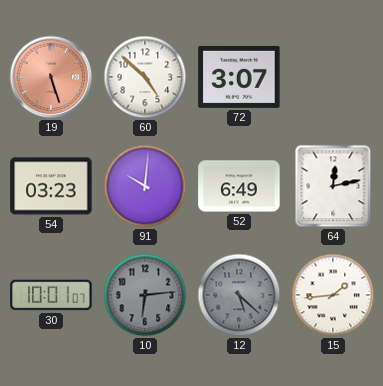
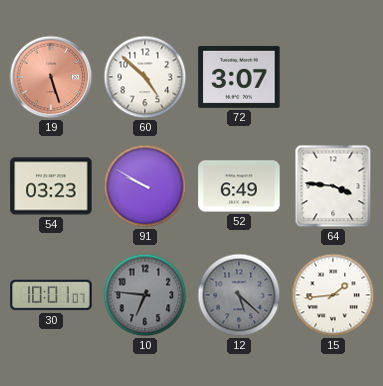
91: 10:01 -> 9:50 (145, 186)
64: 12:13 -> 3:46 (333, 186)
10: 6:14 -> 6:46 (145, 295)
